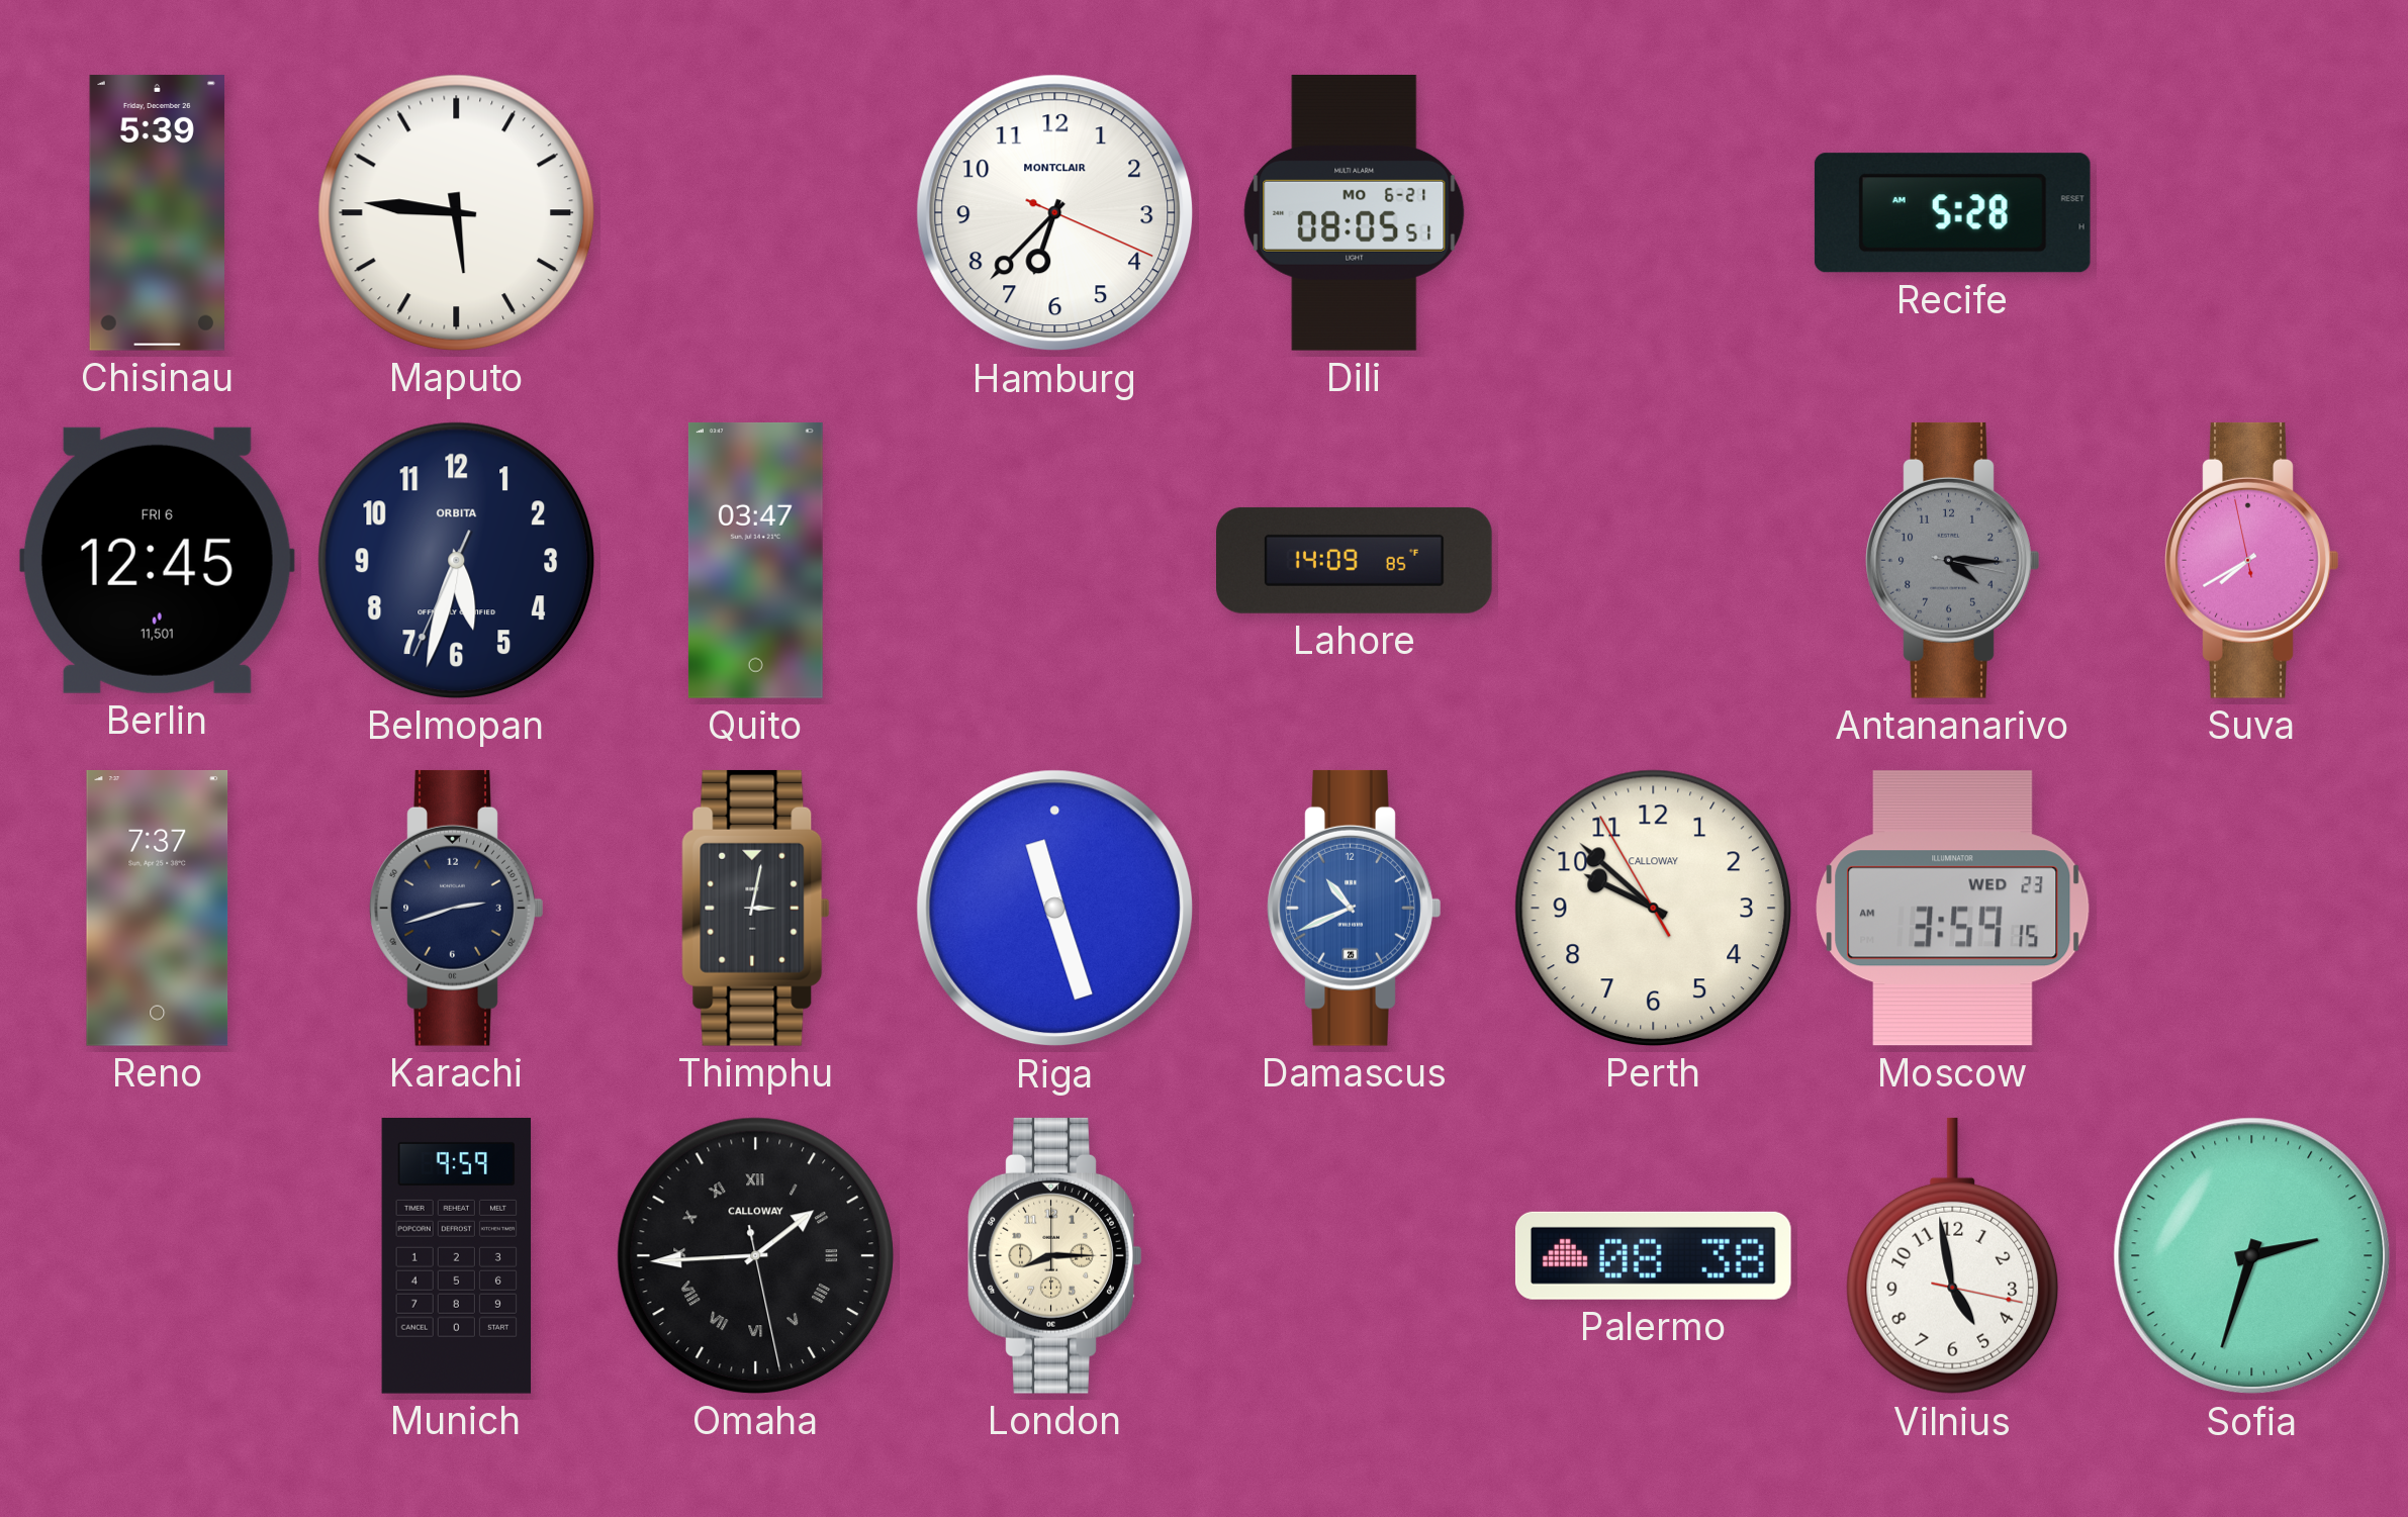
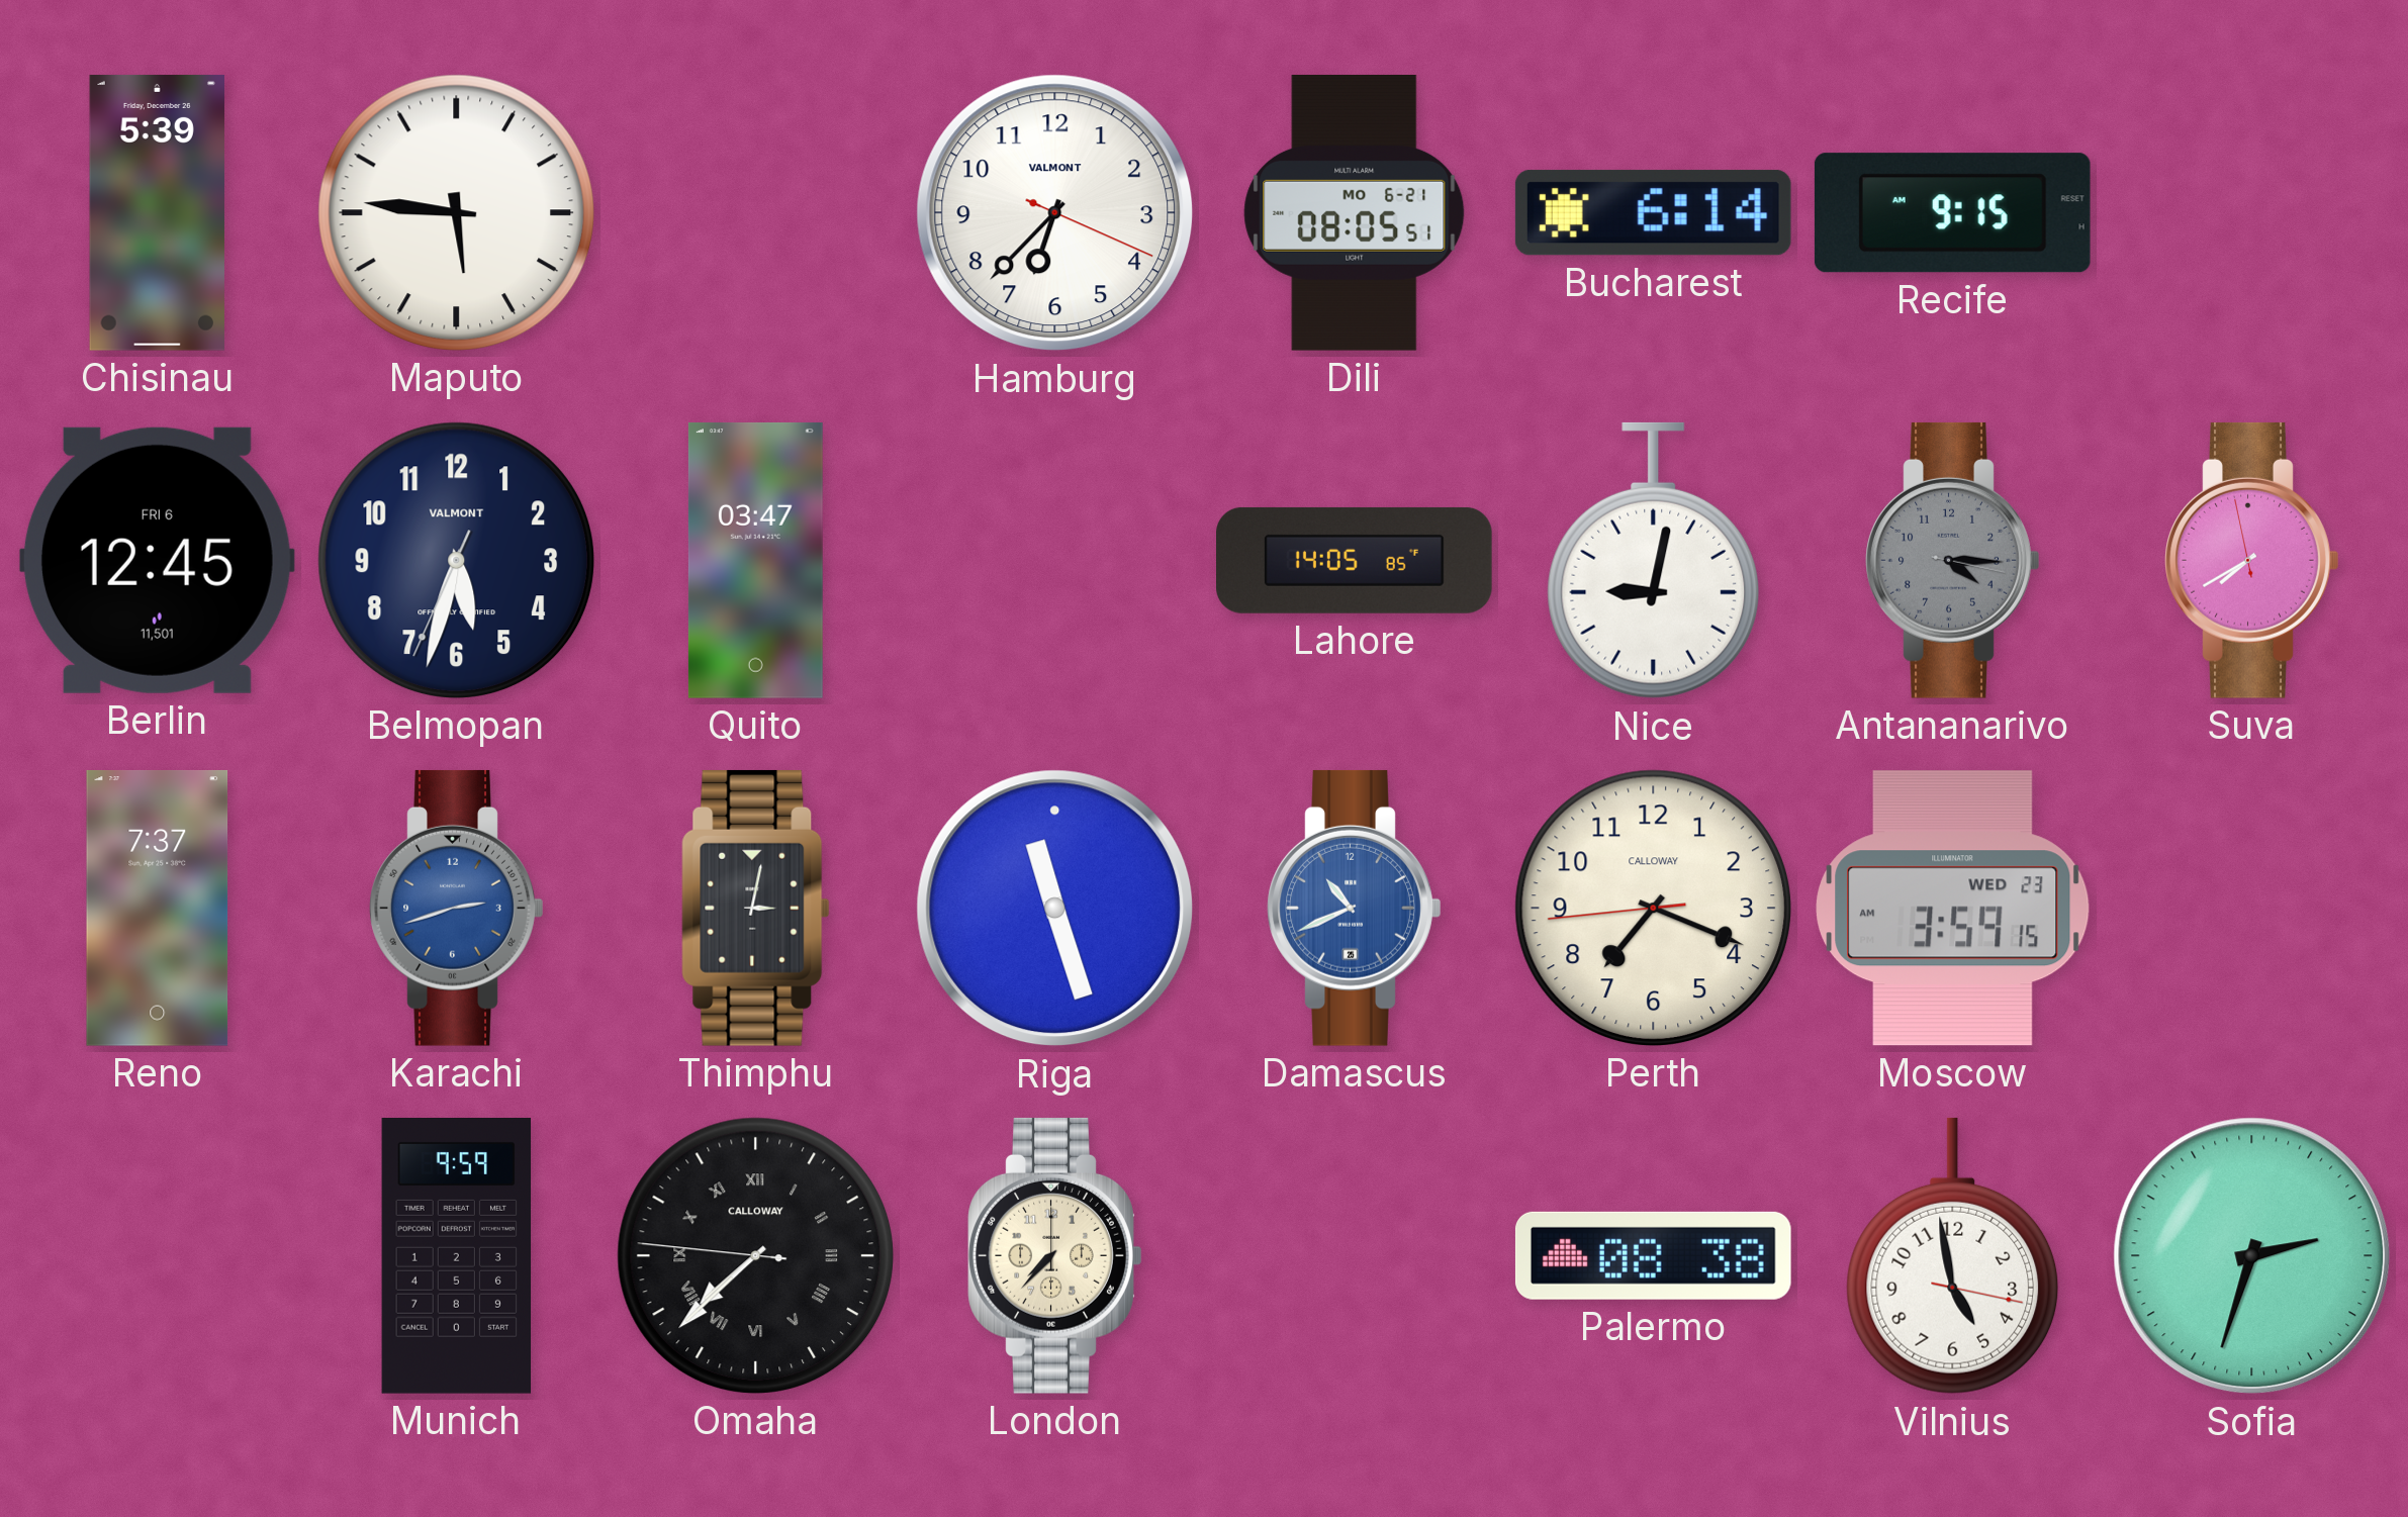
Hamburg brand: MONTCLAIR -> VALMONT (1055, 213)
Bucharest: none -> 6:14 (1653, 213)
Recife: 5:28 -> 9:15 (1952, 213)
Belmopan brand: ORBITA -> VALMONT (456, 560)
Lahore: 14:09 -> 14:05 (1355, 560)
Nice: none -> 9:02 (1654, 561)
Karachi dial: navy -> blue (457, 908)
Perth: 9:51 -> 7:18 (1653, 908)
Omaha: 1:44 -> 7:37 (755, 1255)
London: 8:15 -> 7:37 (1055, 1255)
